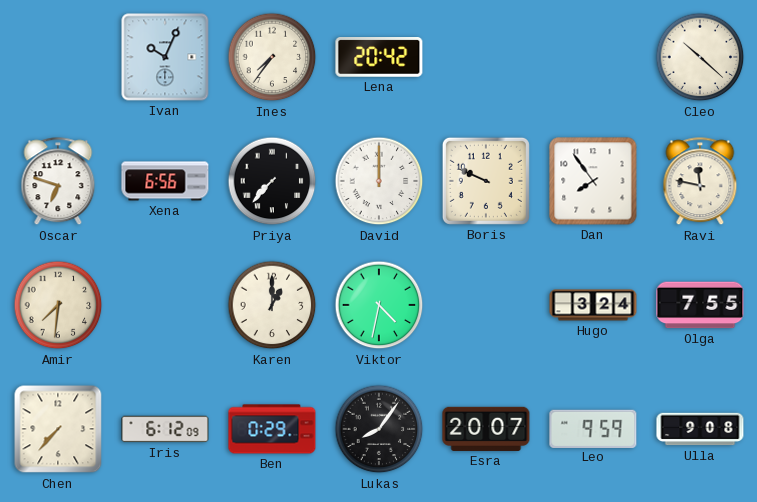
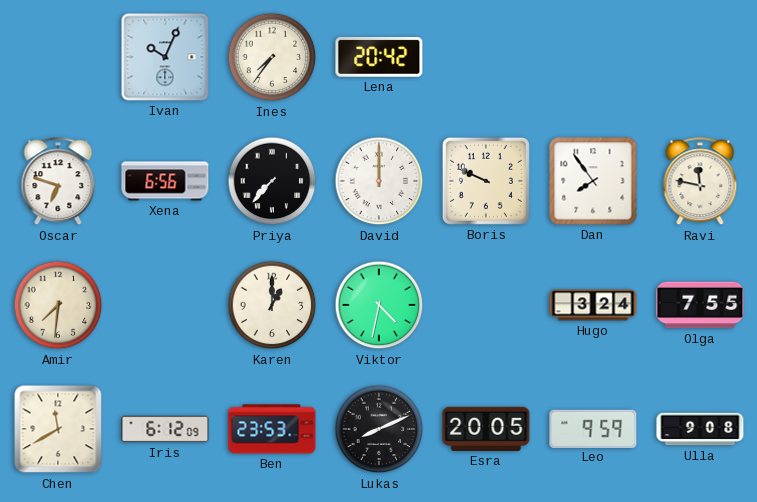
Cleo: 10:22 -> none (700, 57)
Chen: 7:37 -> 11:40 (58, 429)
Ben: 0:29 -> 23:53 (272, 429)
Lukas: 8:06 -> 8:11 (379, 429)
Esra: 20:07 -> 20:05 (486, 429)
